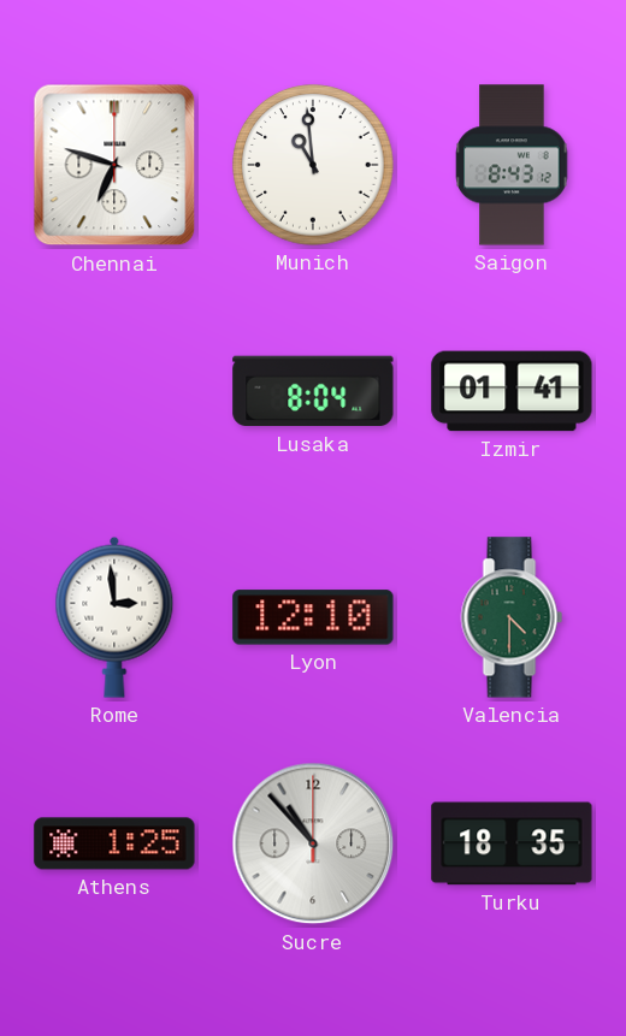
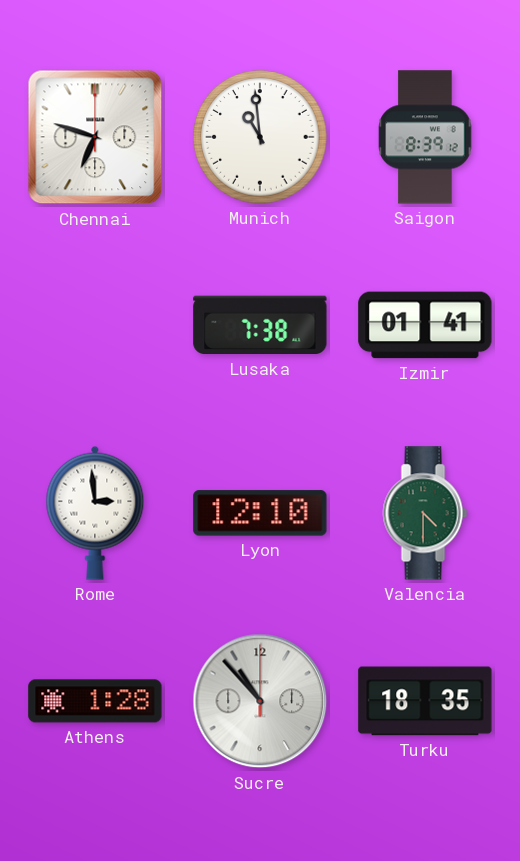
Saigon: 8:43 -> 8:39 (425, 137)
Lusaka: 8:04 -> 7:38 (260, 325)
Athens: 1:25 -> 1:28 (95, 701)
